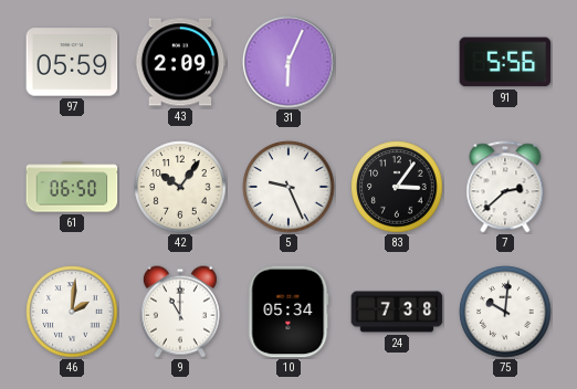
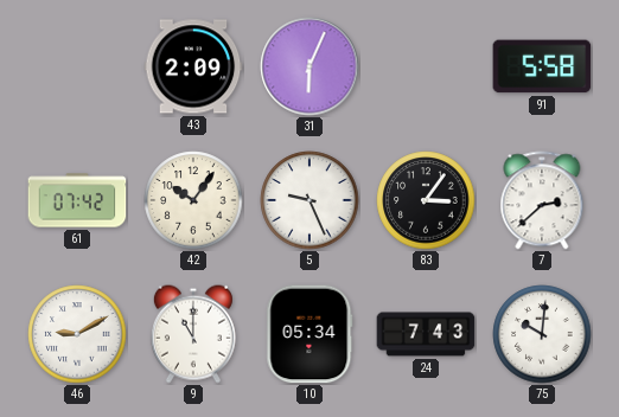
97: 05:59 -> none (72, 62)
91: 5:56 -> 5:58 (542, 66)
61: 06:50 -> 07:42 (77, 200)
46: 2:01 -> 9:10 (77, 334)
24: 7:38 -> 7:43 (426, 334)
